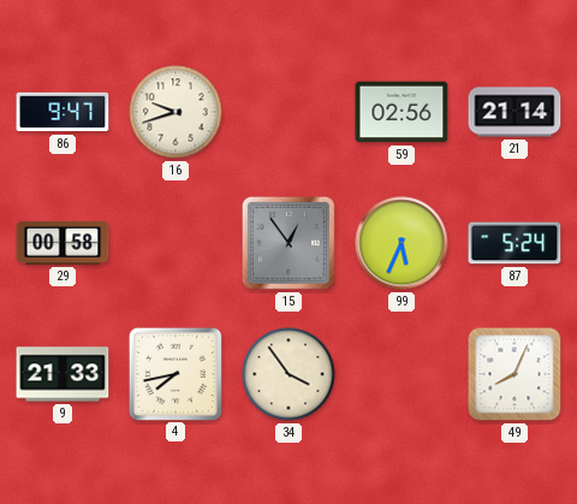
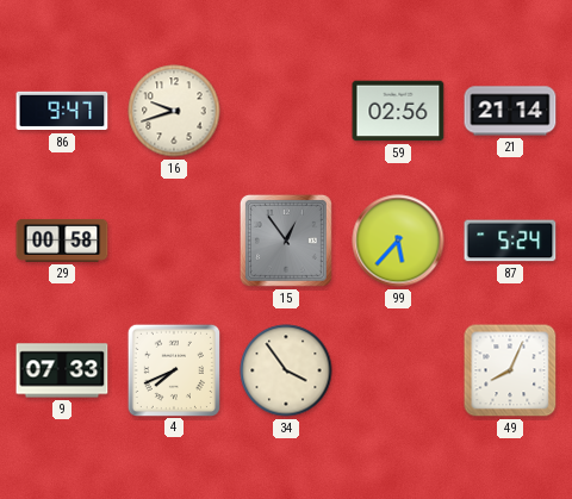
99: 5:34 -> 5:37 (398, 241)
9: 21:33 -> 07:33 (62, 370)
4: 7:43 -> 7:41 (173, 369)
